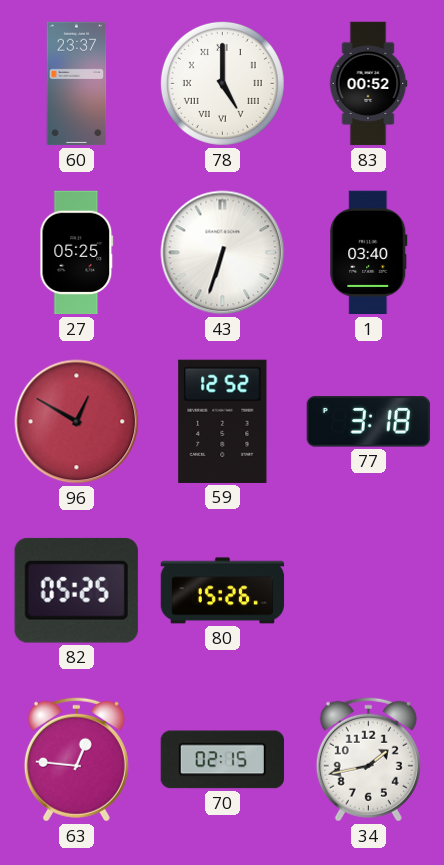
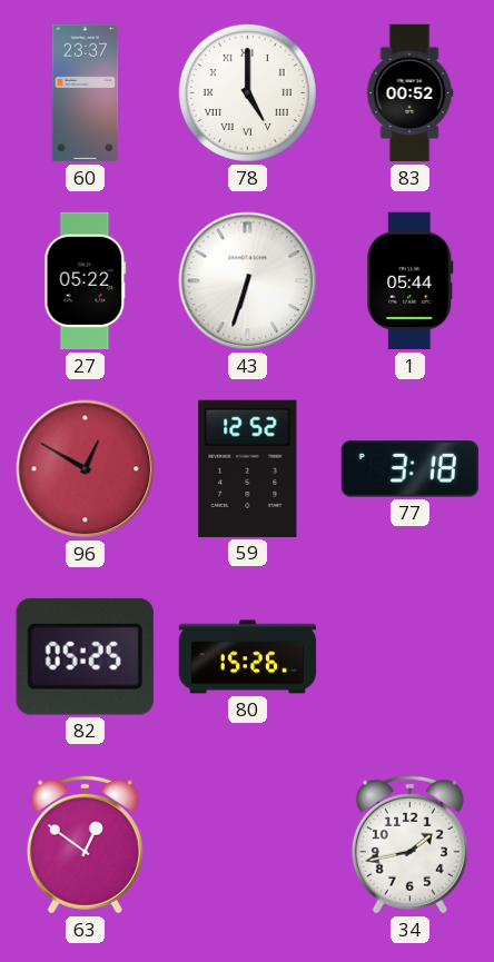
27: 05:25 -> 05:22 (86, 281)
1: 03:40 -> 05:44 (411, 281)
63: 12:46 -> 12:51 (85, 844)
70: 02:15 -> none (222, 760)
